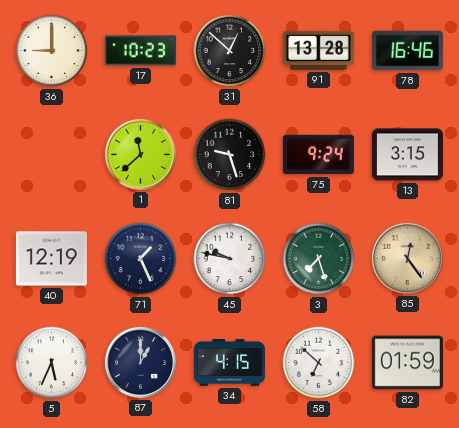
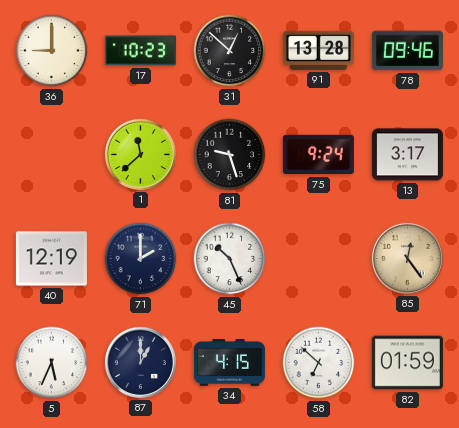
78: 16:46 -> 09:46 (407, 51)
13: 3:15 -> 3:17 (407, 155)
71: 1:26 -> 2:00 (141, 259)
45: 9:47 -> 10:26 (230, 259)
3: 7:27 -> none (319, 259)
